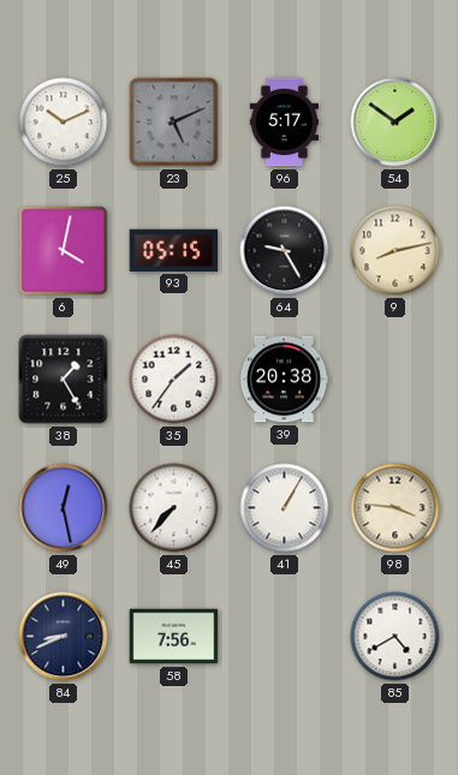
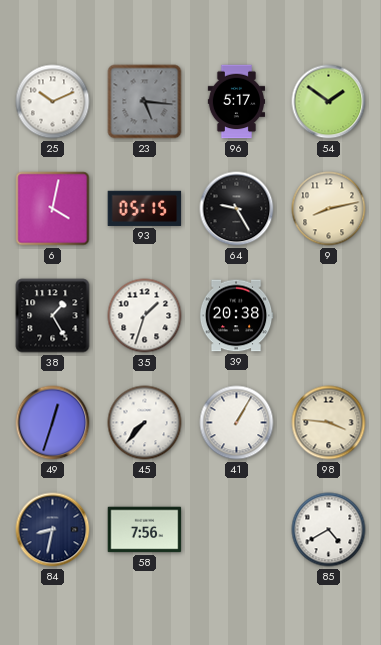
23: 5:11 -> 5:16 (145, 102)
35: 1:36 -> 1:33 (145, 316)
49: 12:28 -> 12:33 (53, 423)
84: 8:41 -> 8:32 (53, 530)
